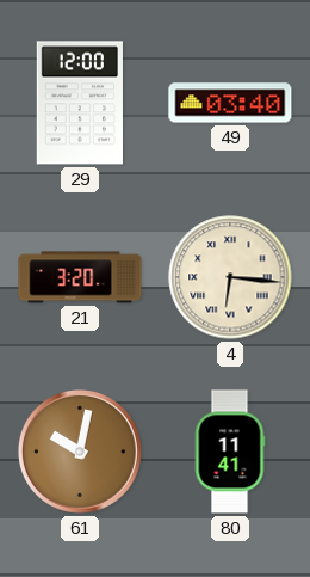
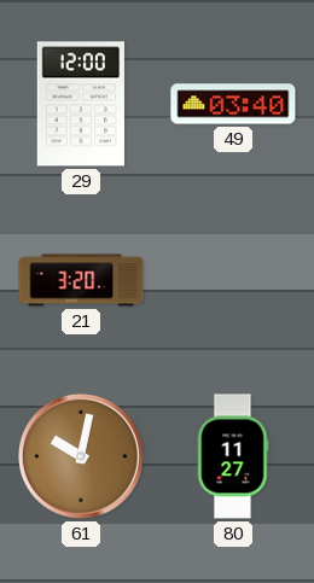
4: 6:16 -> none (230, 277)
80: 11:41 -> 11:27 (233, 456)
